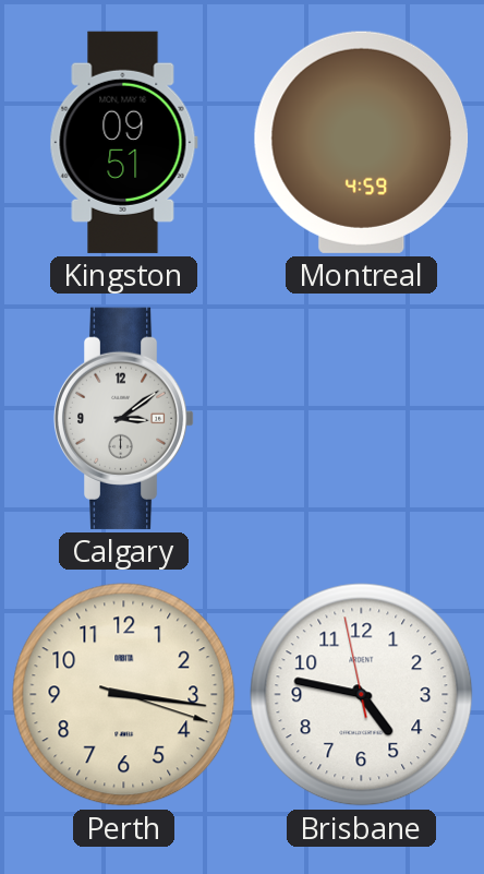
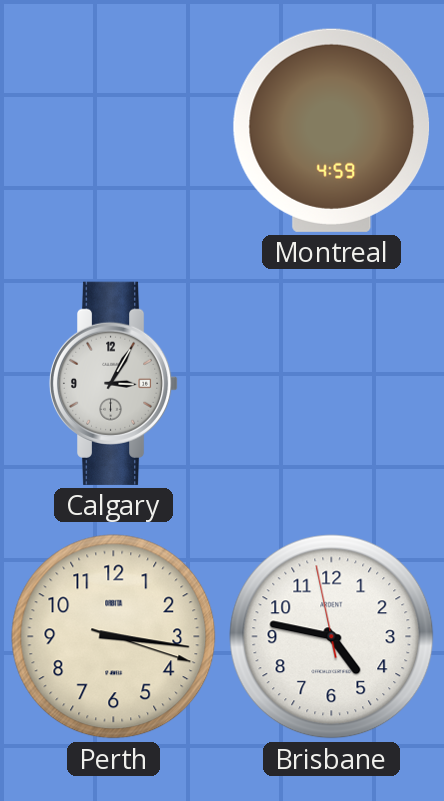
Kingston: 09:51 -> none (123, 142)
Calgary: 3:09 -> 3:05 (114, 383)
